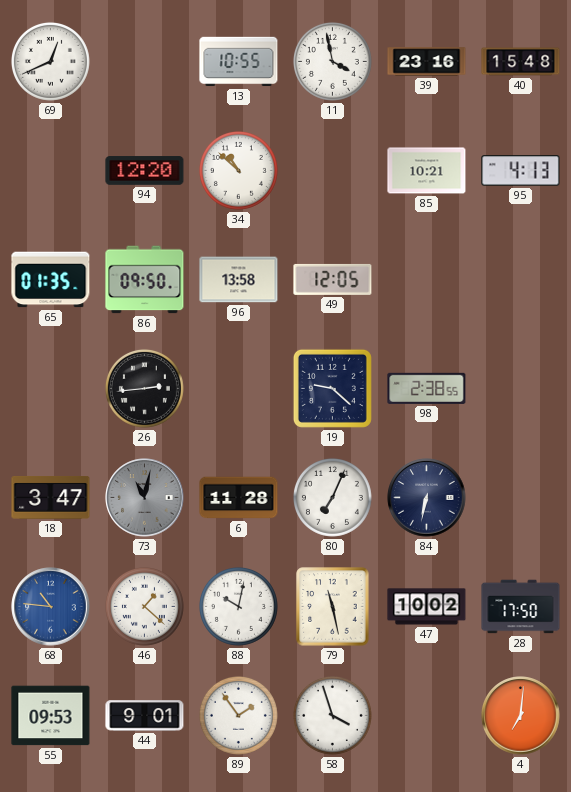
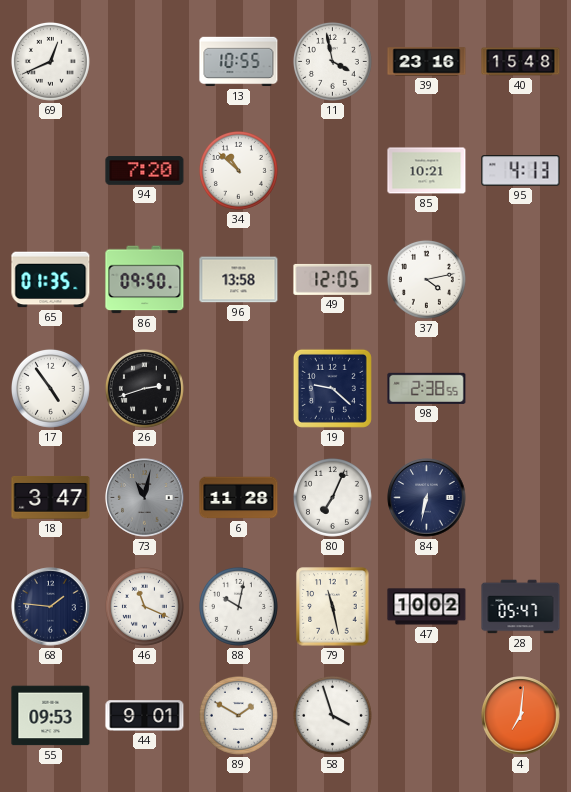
94: 12:20 -> 7:20 (145, 171)
37: none -> 4:13 (426, 279)
17: none -> 4:54 (50, 388)
26: 2:44 -> 2:42 (144, 388)
68: 10:46 -> 1:46 (51, 607)
68 dial: blue -> navy (51, 607)
46: 1:22 -> 11:19 (144, 606)
28: 17:50 -> 05:47 (521, 607)
89: 1:54 -> 1:50 (238, 715)
